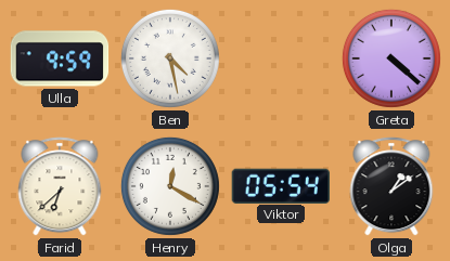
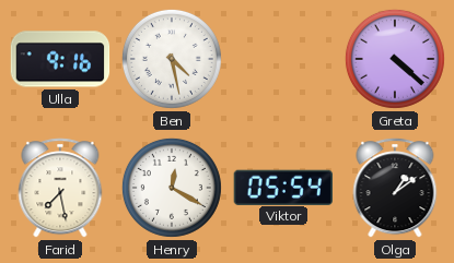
Ulla: 9:59 -> 9:16 (60, 59)
Farid: 6:38 -> 7:28 (60, 188)
